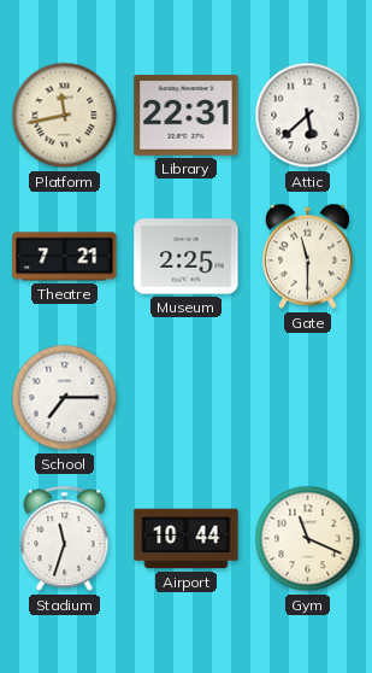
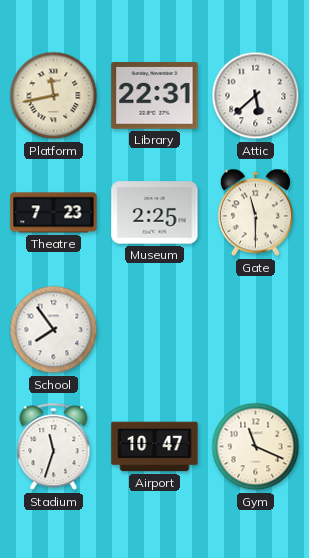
Theatre: 7:21 -> 7:23 (54, 213)
School: 7:15 -> 7:54 (54, 330)
Airport: 10:44 -> 10:47 (155, 447)
